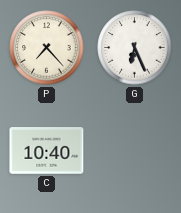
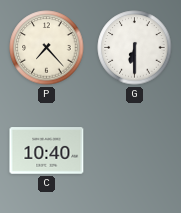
G: 6:26 -> 6:30 (135, 48)
